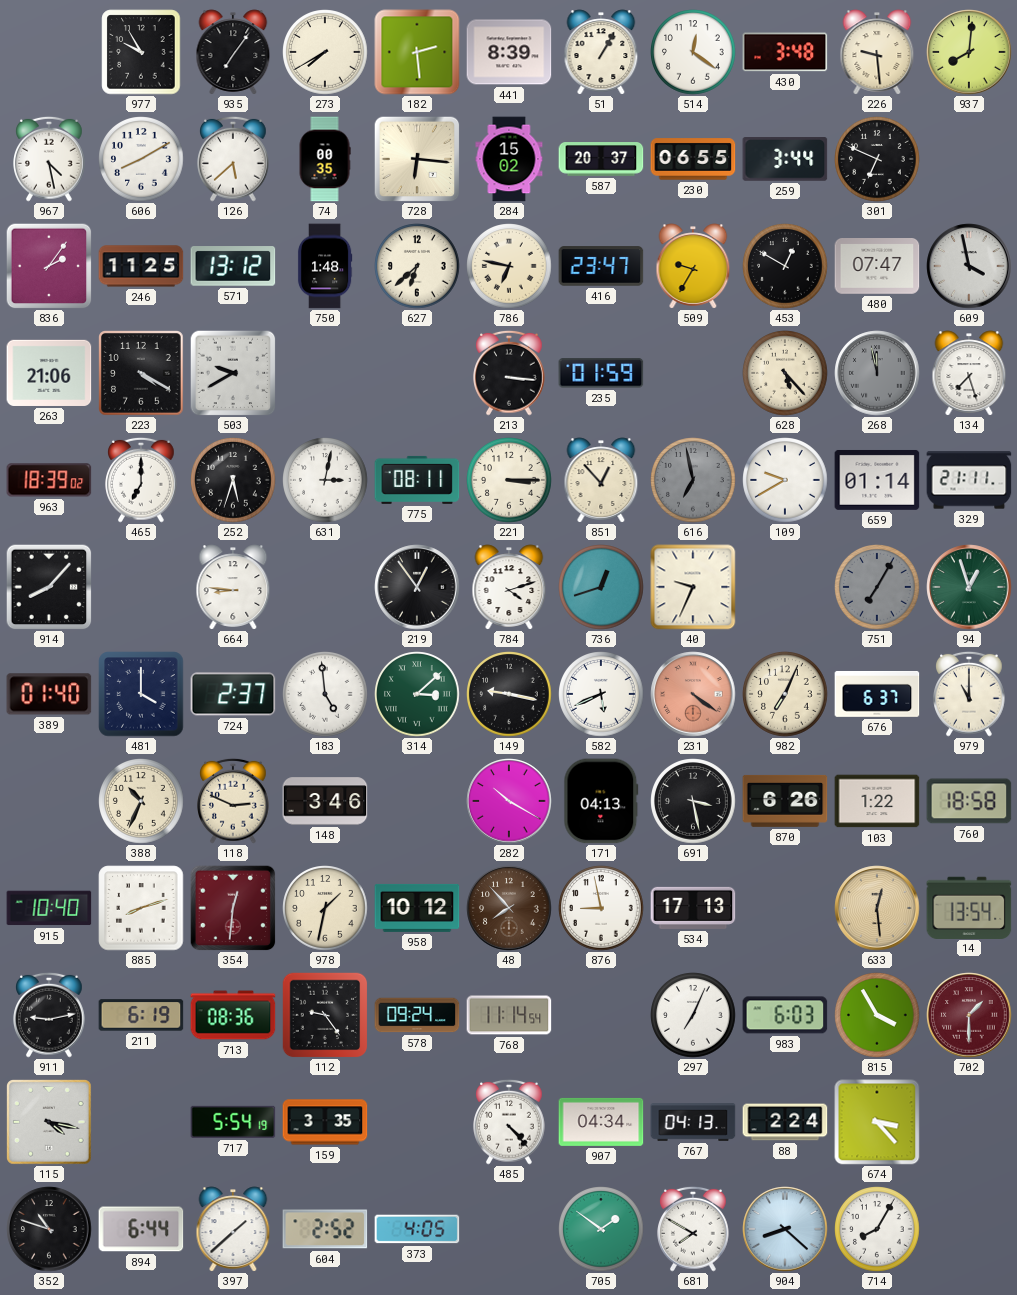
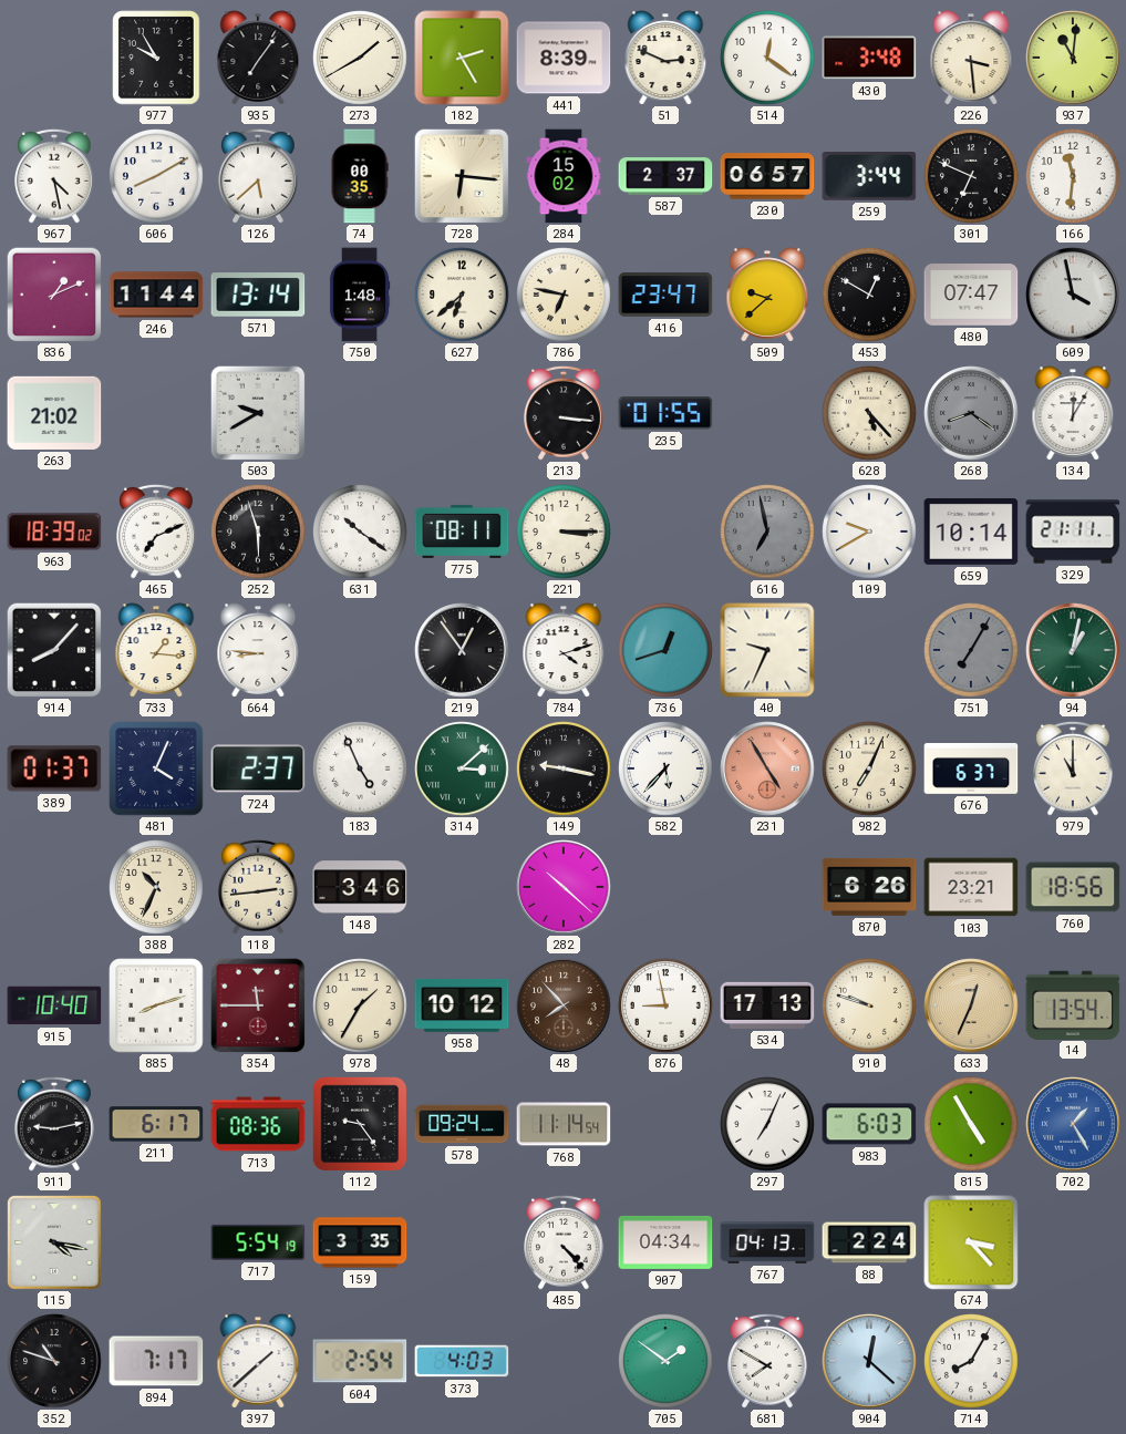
273: 7:40 -> 1:40 (360, 58)
182: 2:29 -> 2:25 (462, 58)
51: 1:05 -> 2:49 (665, 58)
226: 9:29 -> 3:29 (971, 58)
937: 8:01 -> 11:01 (1073, 58)
587: 20:37 -> 2:37 (665, 176)
230: 06:55 -> 06:57 (767, 176)
166: none -> 11:31 (1073, 176)
836: 2:06 -> 1:11 (54, 295)
246: 11:25 -> 11:44 (156, 295)
571: 13:12 -> 13:14 (258, 295)
509: 9:35 -> 9:38 (767, 295)
263: 21:06 -> 21:02 (54, 413)
223: 4:20 -> none (142, 374)
235: 01:59 -> 01:55 (665, 413)
268: 11:58 -> 8:21 (971, 413)
134: 7:27 -> 12:05 (1073, 413)
465: 7:00 -> 7:11 (156, 532)
252: 5:33 -> 5:57 (258, 532)
631: 3:02 -> 10:21 (360, 532)
851: 12:53 -> none (601, 480)
659: 01:14 -> 10:14 (971, 532)
733: none -> 1:16 (156, 650)
94: 12:57 -> 1:02 (1073, 650)
389: 01:40 -> 01:37 (54, 768)
481: 4:00 -> 4:04 (156, 768)
183: 4:59 -> 4:56 (360, 768)
582: 5:41 -> 5:37 (665, 768)
231: 4:21 -> 4:55 (767, 768)
118: 2:49 -> 2:44 (258, 887)
282: 10:20 -> 10:22 (564, 887)
171: 04:13 -> none (601, 801)
691: 3:28 -> none (693, 801)
103: 1:22 -> 23:21 (971, 887)
760: 18:58 -> 18:56 (1073, 887)
354: 12:31 -> 11:45 (258, 1005)
978: 1:32 -> 1:35 (360, 1005)
910: none -> 9:48 (869, 1005)
633: 12:29 -> 12:34 (971, 1005)
211: 6:19 -> 6:17 (156, 1124)
815: 3:55 -> 4:55 (971, 1124)
702: 1:30 -> 1:25 (1073, 1124)
702 dial: burgundy -> blue (1073, 1124)
894: 6:44 -> 7:17 (156, 1361)
604: 2:52 -> 2:54 (360, 1361)
373: 4:05 -> 4:03 (462, 1361)
904: 8:22 -> 12:22 (869, 1361)
